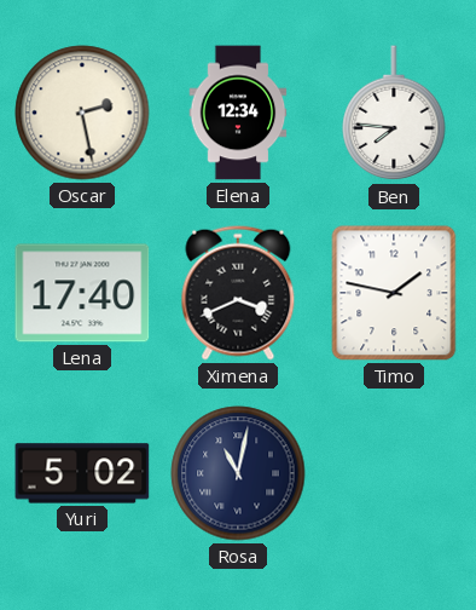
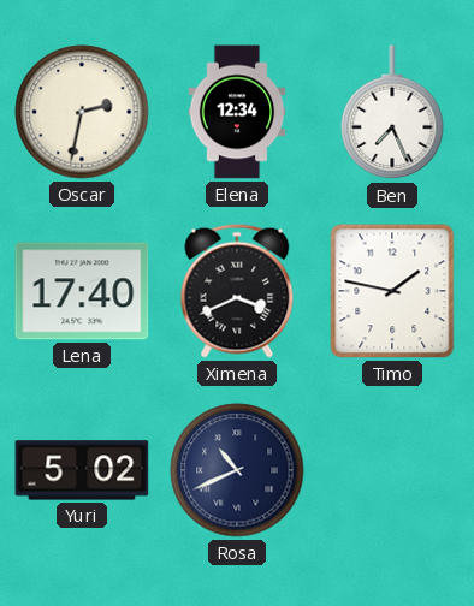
Oscar: 2:28 -> 2:32 (82, 112)
Ben: 7:46 -> 7:26 (392, 113)
Rosa: 11:02 -> 10:41 (237, 470)
